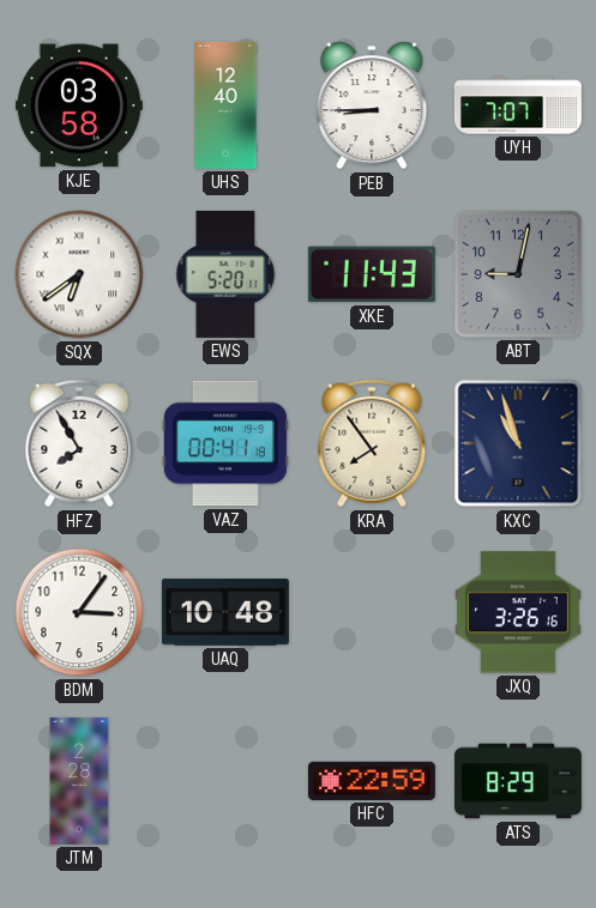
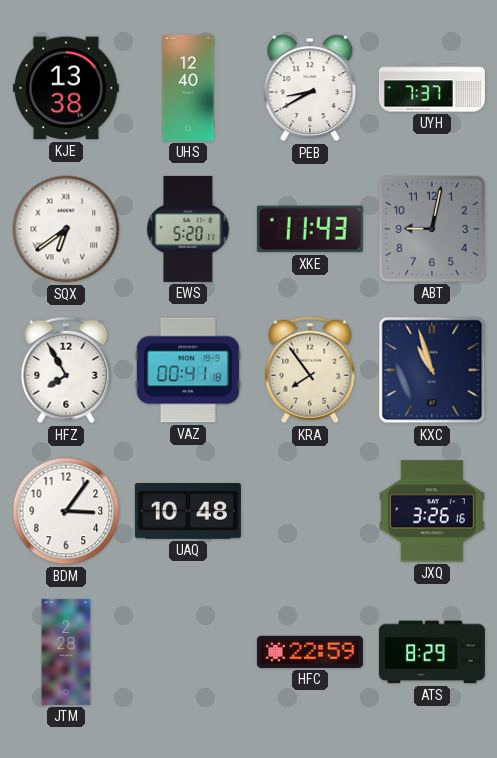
KJE: 03:58 -> 13:38 (66, 88)
PEB: 8:45 -> 8:40 (310, 88)
UYH: 7:07 -> 7:37 (432, 88)
